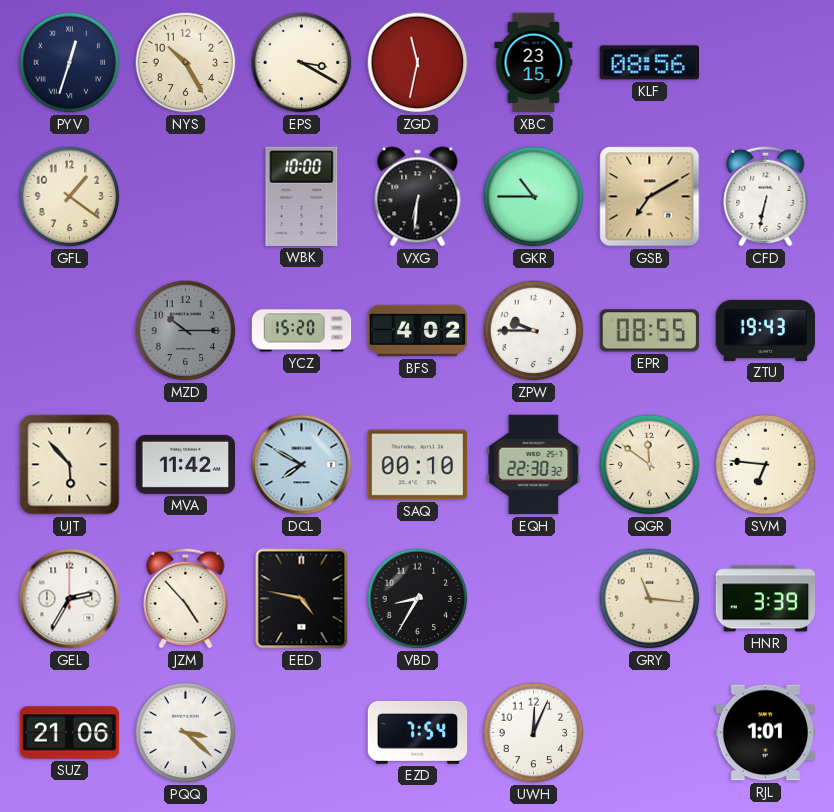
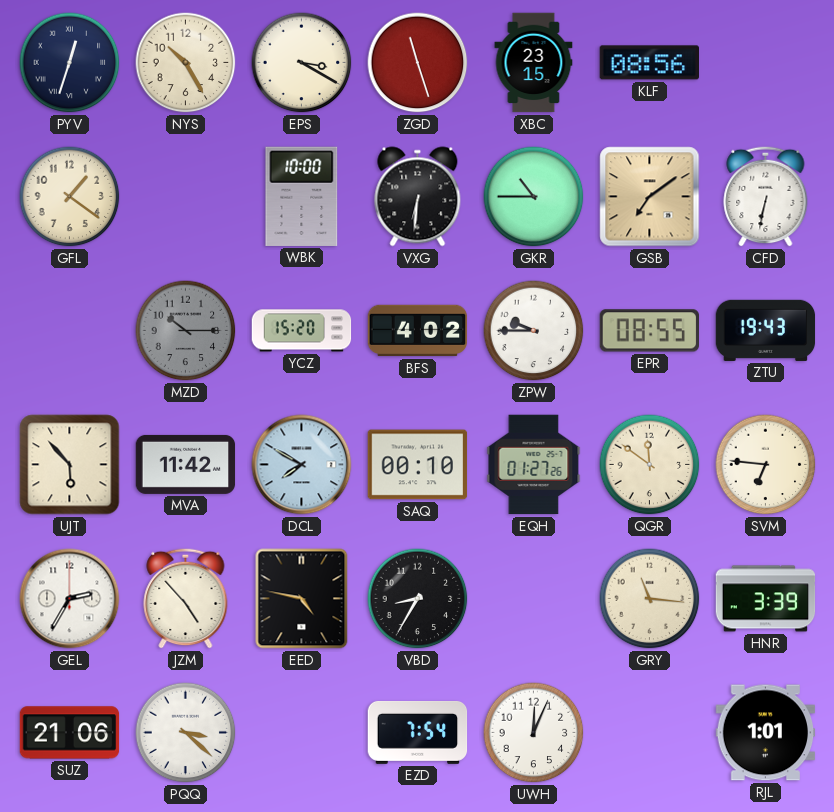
ZGD: 11:32 -> 11:27 (418, 63)
GSB: 7:10 -> 7:09 (650, 197)
EQH: 22:30 -> 01:27 (534, 465)
